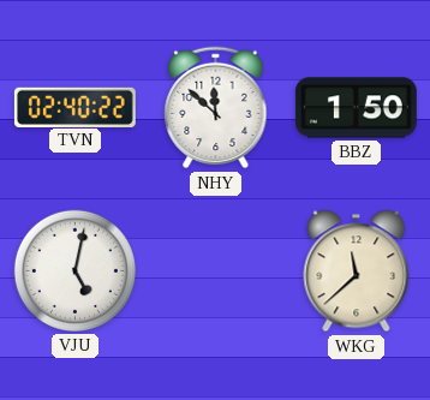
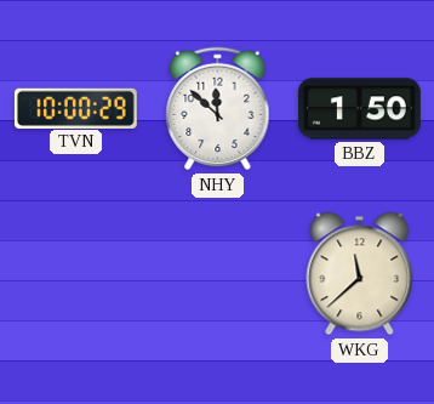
TVN: 02:40 -> 10:00 (75, 108)
VJU: 5:02 -> none (74, 270)
